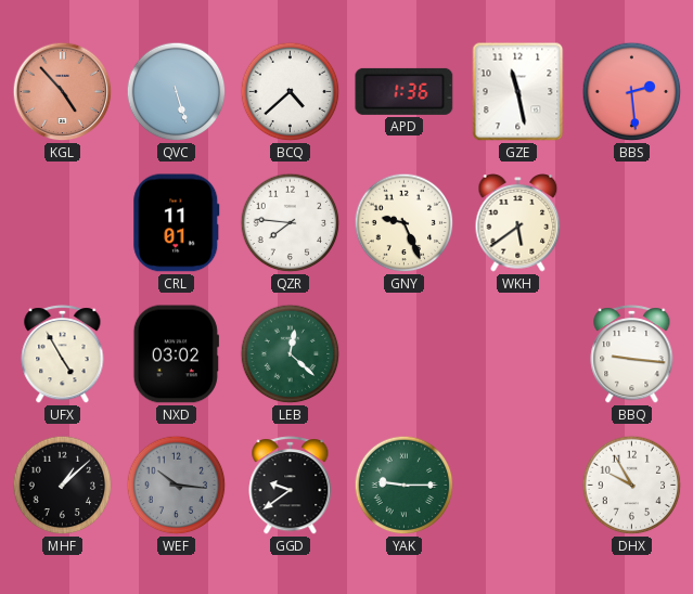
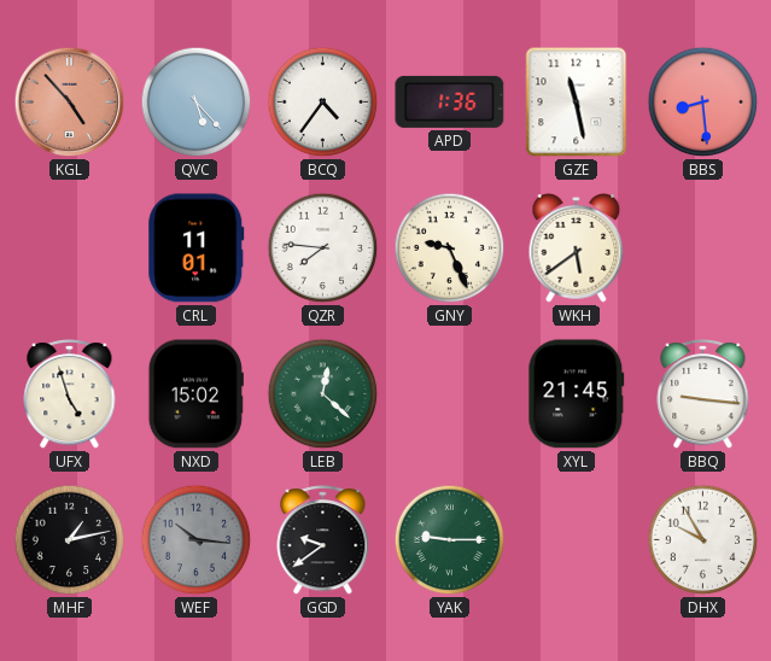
QVC: 5:27 -> 5:23 (197, 103)
BCQ: 4:38 -> 4:36 (323, 103)
BBS: 2:29 -> 8:29 (703, 103)
UFX: 4:55 -> 4:57 (70, 394)
NXD: 03:02 -> 15:02 (195, 394)
XYL: none -> 21:45 (577, 394)
MHF: 1:08 -> 1:13 (70, 540)
